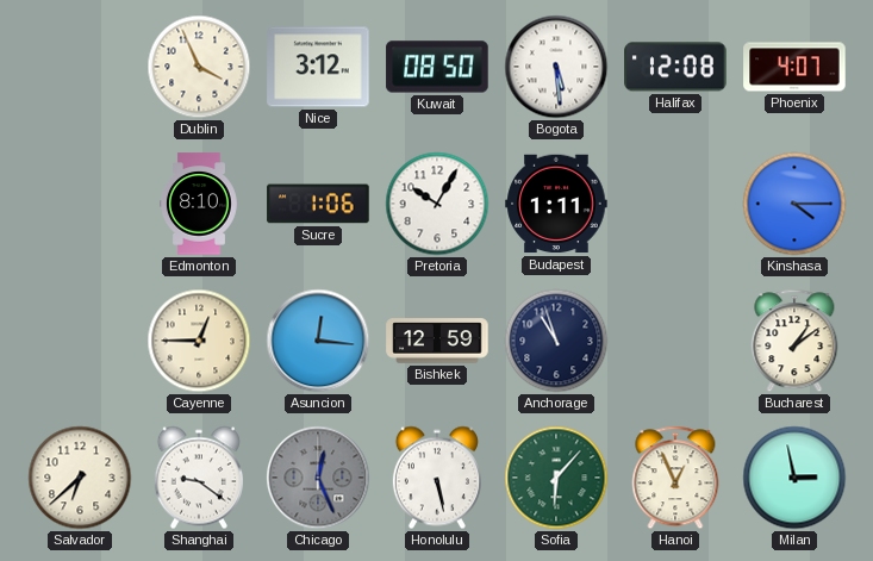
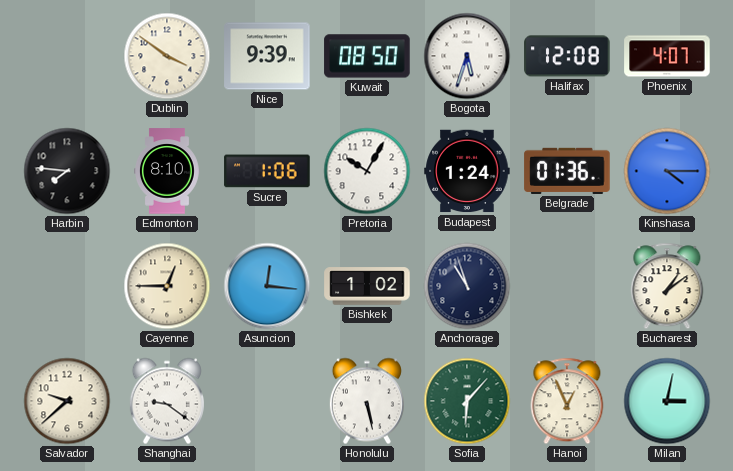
Dublin: 3:56 -> 3:51 (167, 56)
Nice: 3:12 -> 9:39 (267, 56)
Bogota: 5:29 -> 5:33 (467, 56)
Harbin: none -> 7:46 (67, 171)
Budapest: 1:11 -> 1:24 (467, 171)
Belgrade: none -> 01:36 (567, 171)
Bishkek: 12:59 -> 1:02 (367, 286)
Salvador: 6:38 -> 9:38 (67, 401)
Chicago: 12:26 -> none (318, 478)
Milan: 2:58 -> 3:02 (667, 401)
